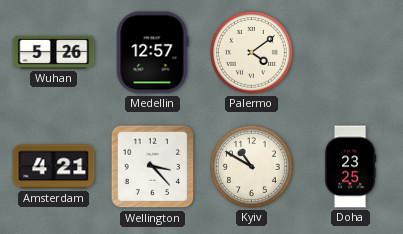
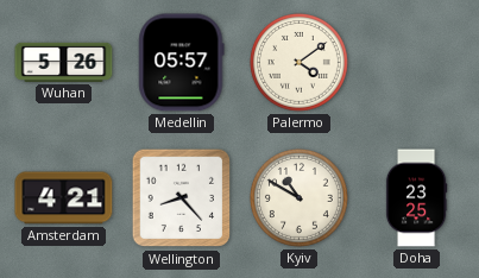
Medellin: 12:57 -> 05:57 (182, 63)
Wellington: 3:23 -> 8:23 (182, 198)
